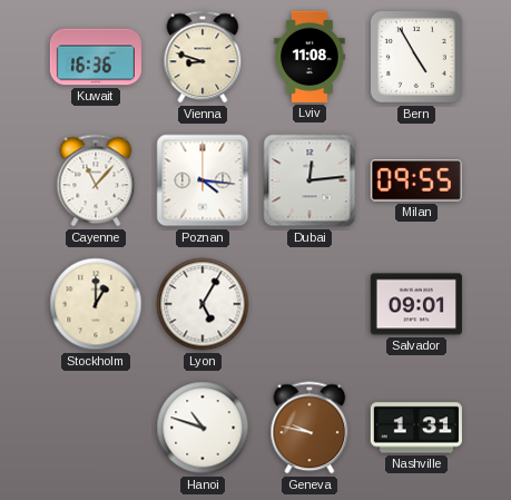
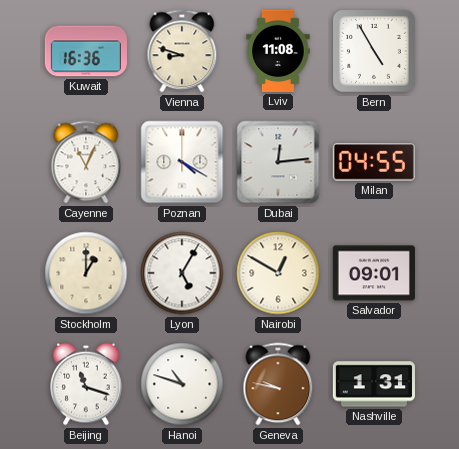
Cayenne: 11:07 -> 11:04 (86, 162)
Poznan: 4:16 -> 4:20 (182, 162)
Milan: 09:55 -> 04:55 (374, 162)
Nairobi: none -> 12:50 (278, 273)
Beijing: none -> 11:18 (86, 384)
